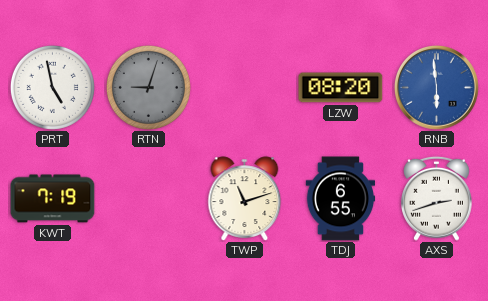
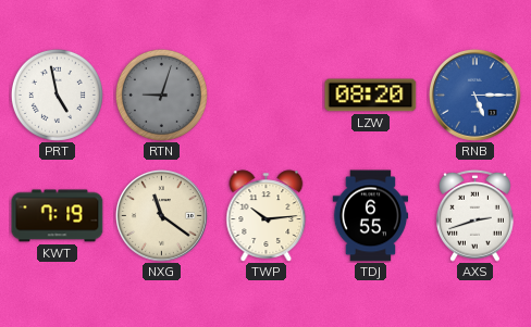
RNB: 5:59 -> 5:15 (474, 95)
NXG: none -> 11:21 (161, 215)
TWP: 11:12 -> 10:14 (267, 216)
